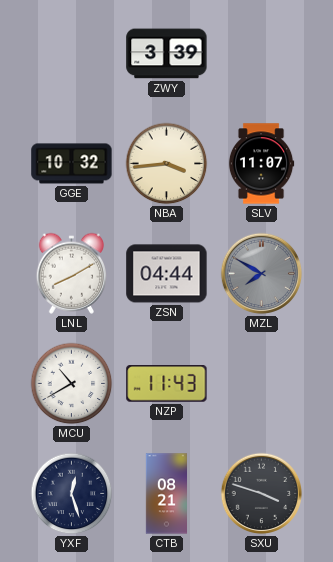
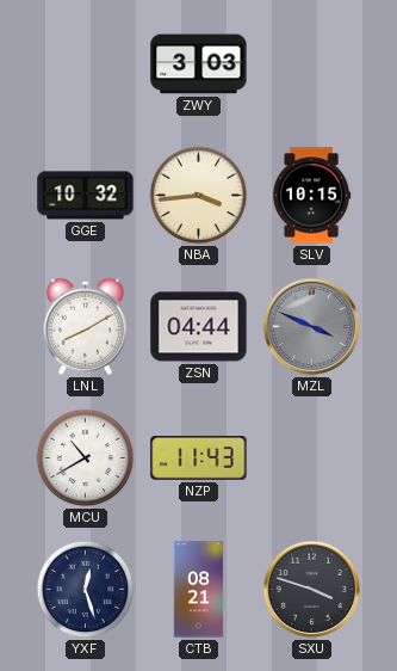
ZWY: 3:39 -> 3:03 (199, 64)
SLV: 11:07 -> 10:15 (311, 196)
MZL: 7:50 -> 3:49 (312, 327)
